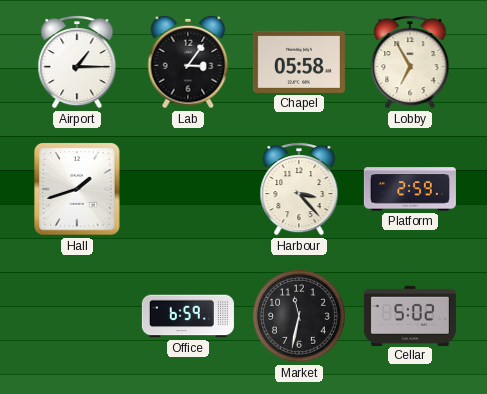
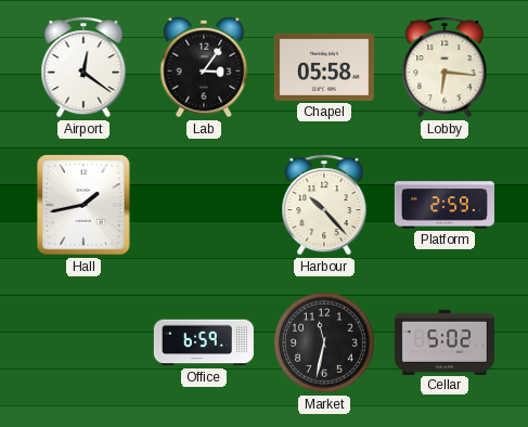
Airport: 1:15 -> 12:21 (83, 68)
Lobby: 6:55 -> 6:16 (445, 68)
Hall: 1:42 -> 1:43 (83, 205)
Harbour: 3:23 -> 10:23 (324, 206)
